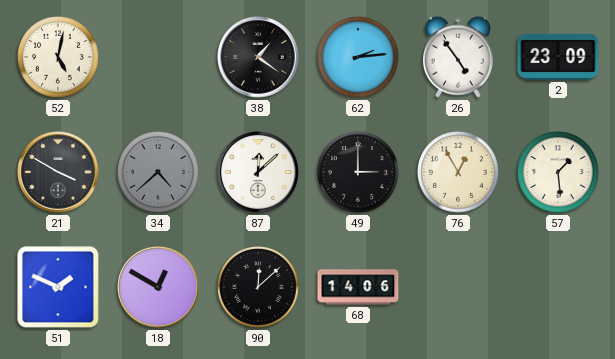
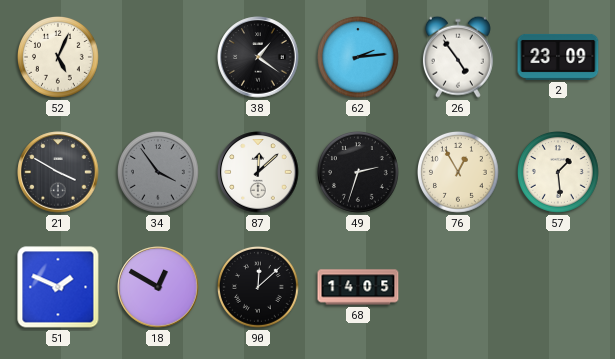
52: 5:02 -> 5:04 (59, 58)
34: 4:38 -> 3:54 (159, 173)
49: 3:00 -> 2:33 (359, 173)
68: 14:06 -> 14:05 (358, 287)
